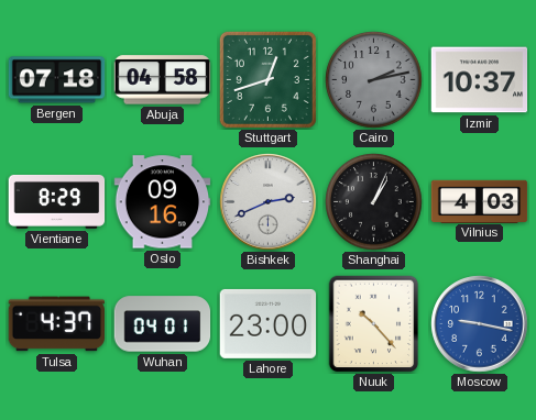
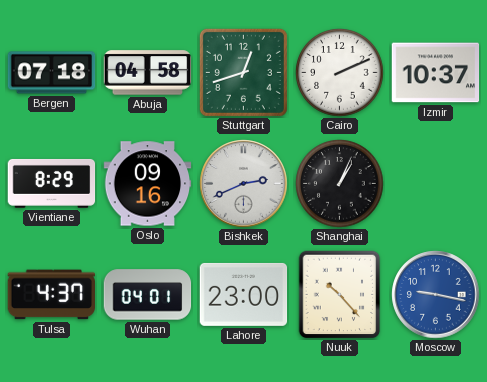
Cairo: 2:13 -> 2:11 (340, 73)
Cairo dial: grey -> white (340, 73)
Vilnius: 4:03 -> none (480, 201)
